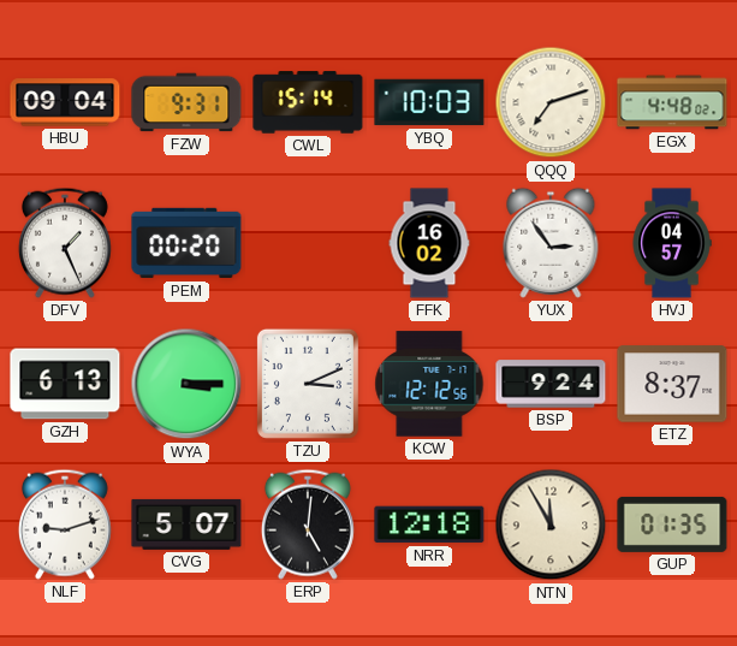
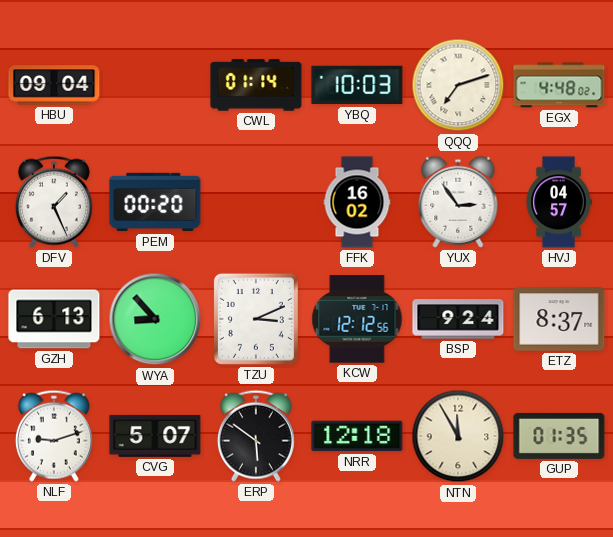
FZW: 9:31 -> none (186, 102)
CWL: 15:14 -> 01:14 (256, 85)
WYA: 3:15 -> 8:53 (155, 319)
ERP: 5:01 -> 5:51 (256, 436)
